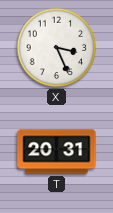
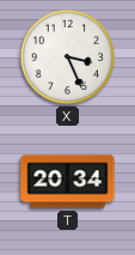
T: 20:31 -> 20:34 (68, 182)
